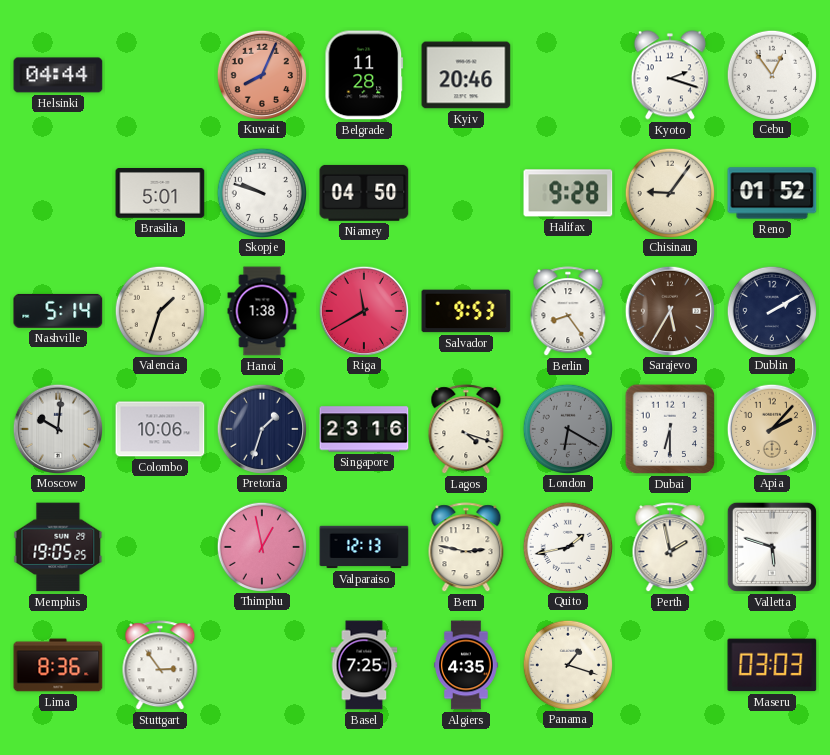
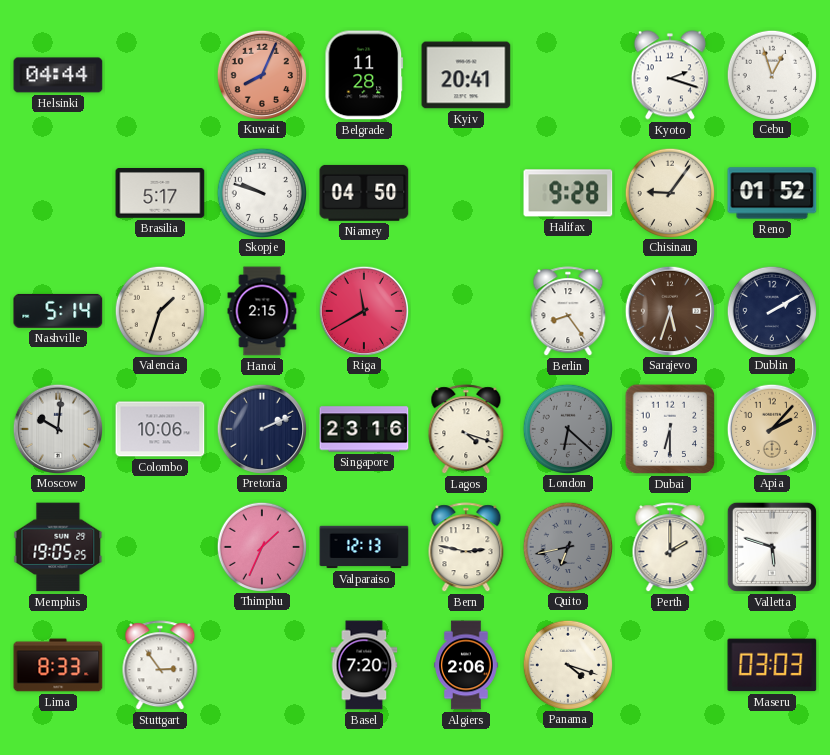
Kyiv: 20:46 -> 20:41 (466, 75)
Cebu: 12:54 -> 12:57 (771, 74)
Brasilia: 5:01 -> 5:17 (160, 194)
Hanoi: 1:38 -> 2:15 (262, 311)
Salvador: 9:53 -> none (466, 311)
Sarajevo: 5:35 -> 5:33 (669, 310)
Pretoria: 1:33 -> 2:11 (261, 428)
London: 6:20 -> 6:22 (567, 428)
Thimphu: 12:58 -> 1:34 (261, 546)
Quito: 1:43 -> 6:43 (567, 546)
Quito dial: white -> grey (567, 546)
Perth: 1:58 -> 2:00 (670, 548)
Lima: 8:36 -> 8:33 (58, 665)
Basel: 7:25 -> 7:20 (364, 665)
Algiers: 4:35 -> 2:06 (466, 665)
Panama: 1:18 -> 4:18 (567, 664)
